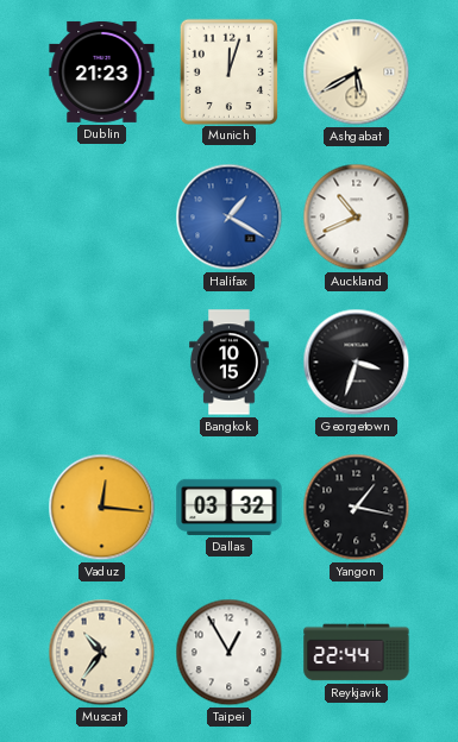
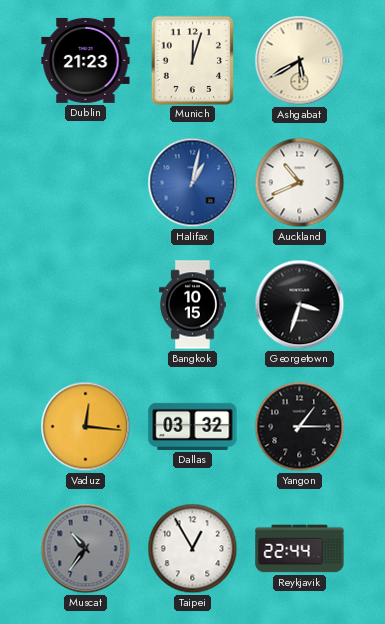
Halifax: 1:20 -> 1:02 (193, 183)
Yangon: 1:17 -> 1:15 (300, 427)
Muscat dial: cream -> grey (86, 549)
